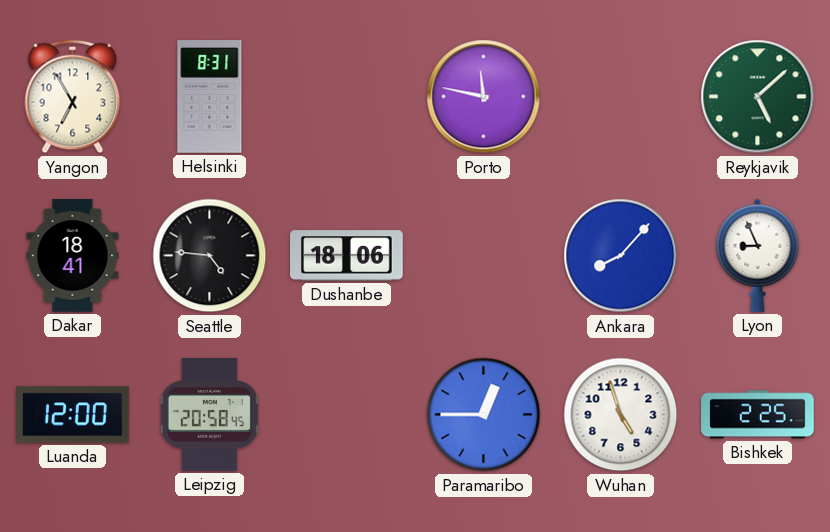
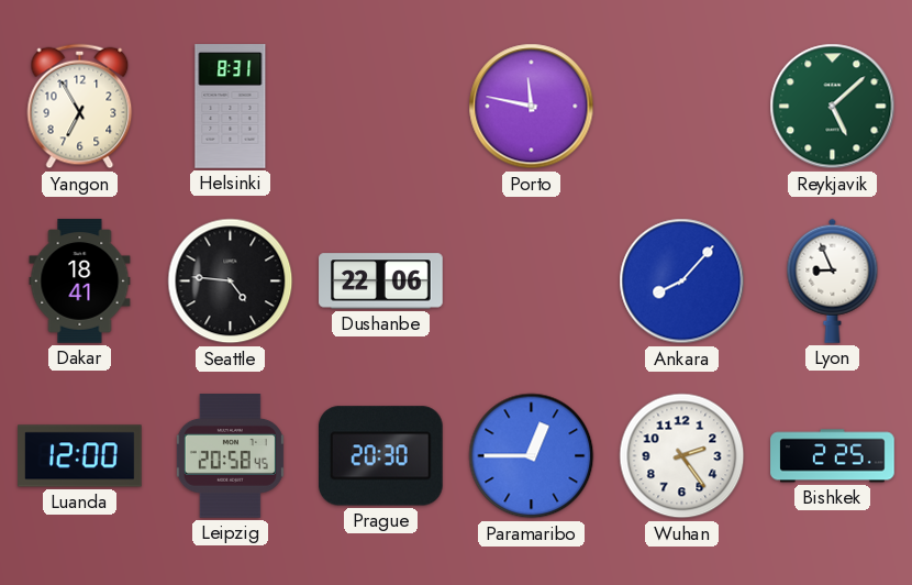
Dushanbe: 18:06 -> 22:06 (381, 282)
Prague: none -> 20:30 (380, 456)
Wuhan: 4:57 -> 2:24 (682, 456)
